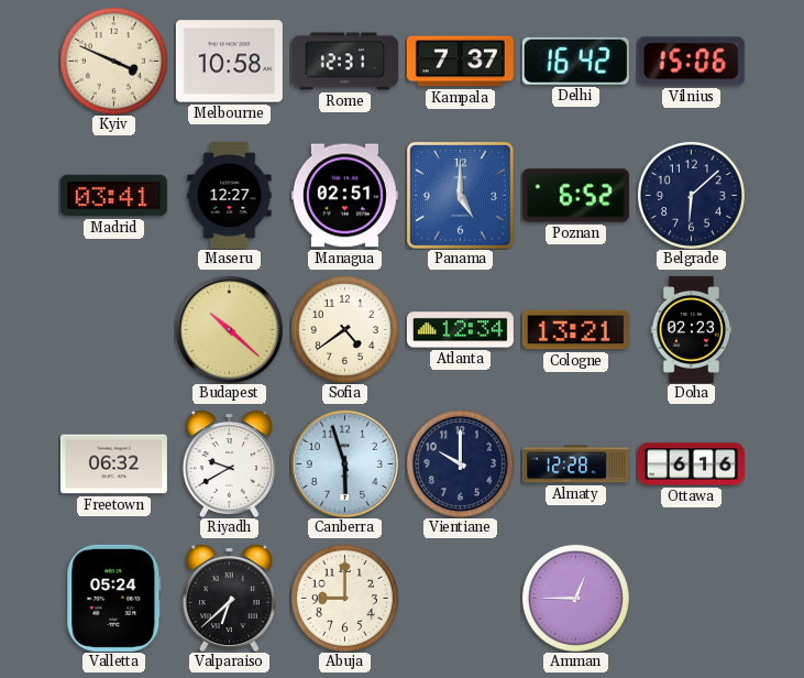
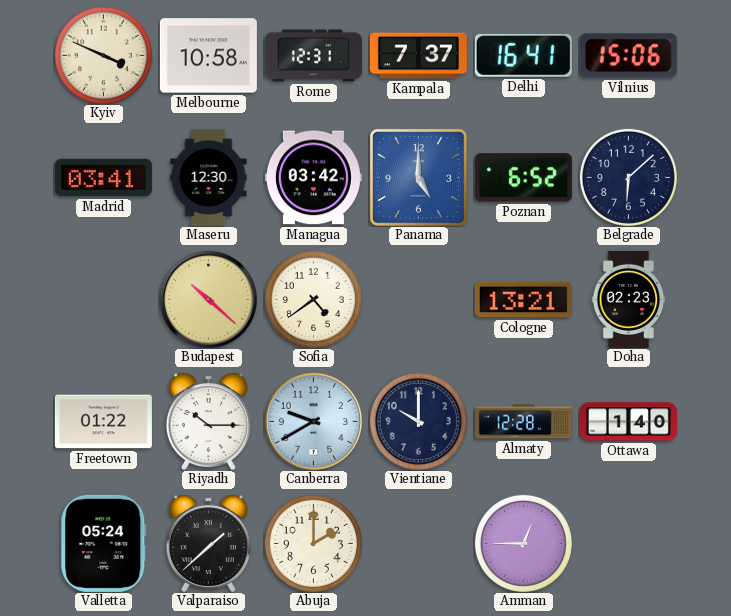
Delhi: 16:42 -> 16:41 (523, 55)
Maseru: 12:27 -> 12:30 (209, 177)
Managua: 02:51 -> 03:42 (313, 178)
Atlanta: 12:34 -> none (460, 330)
Freetown: 06:32 -> 01:22 (103, 422)
Riyadh: 9:40 -> 10:15 (208, 421)
Canberra: 5:57 -> 9:40 (313, 421)
Ottawa: 6:16 -> 1:40 (628, 422)
Valparaiso: 6:38 -> 1:38 (208, 543)
Abuja: 9:00 -> 2:00 (313, 543)
